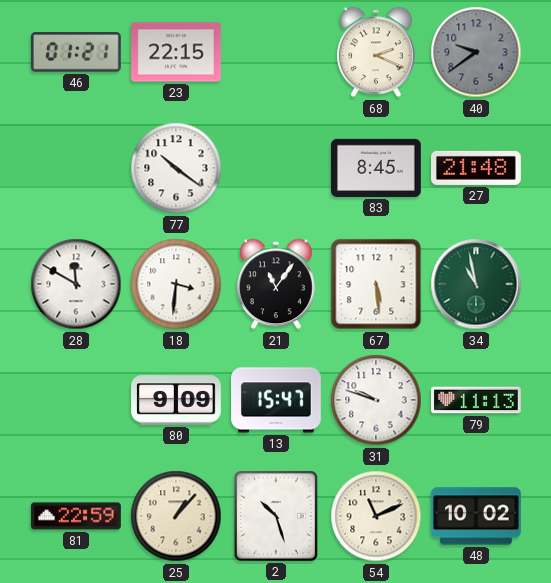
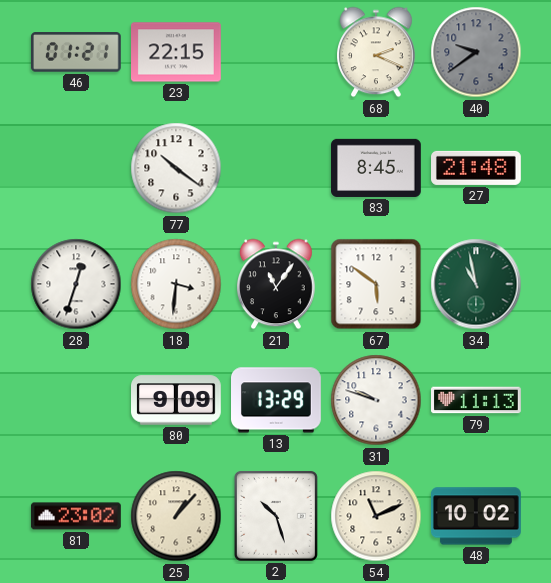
28: 11:50 -> 12:33 (76, 284)
67: 5:29 -> 5:51 (376, 284)
13: 15:47 -> 13:29 (277, 400)
81: 22:59 -> 23:02 (76, 516)
